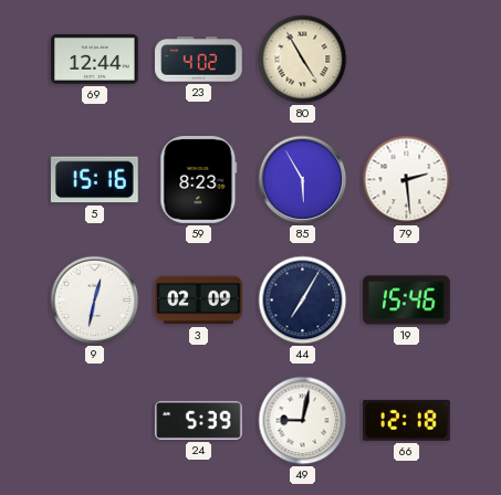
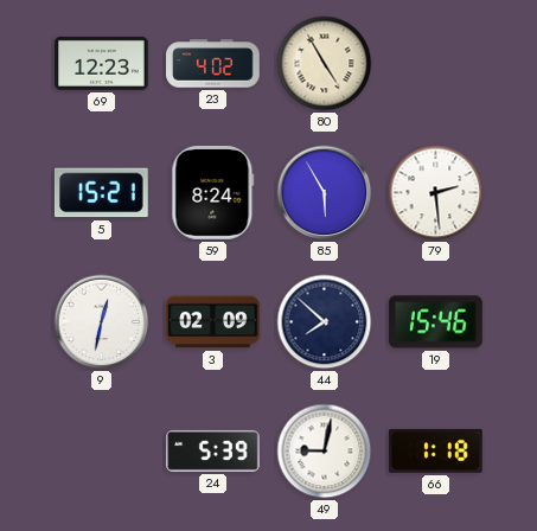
69: 12:44 -> 12:23 (102, 63)
5: 15:16 -> 15:21 (101, 193)
59: 8:23 -> 8:24 (213, 193)
44: 7:05 -> 7:52 (325, 322)
66: 12:18 -> 1:18 (436, 450)
